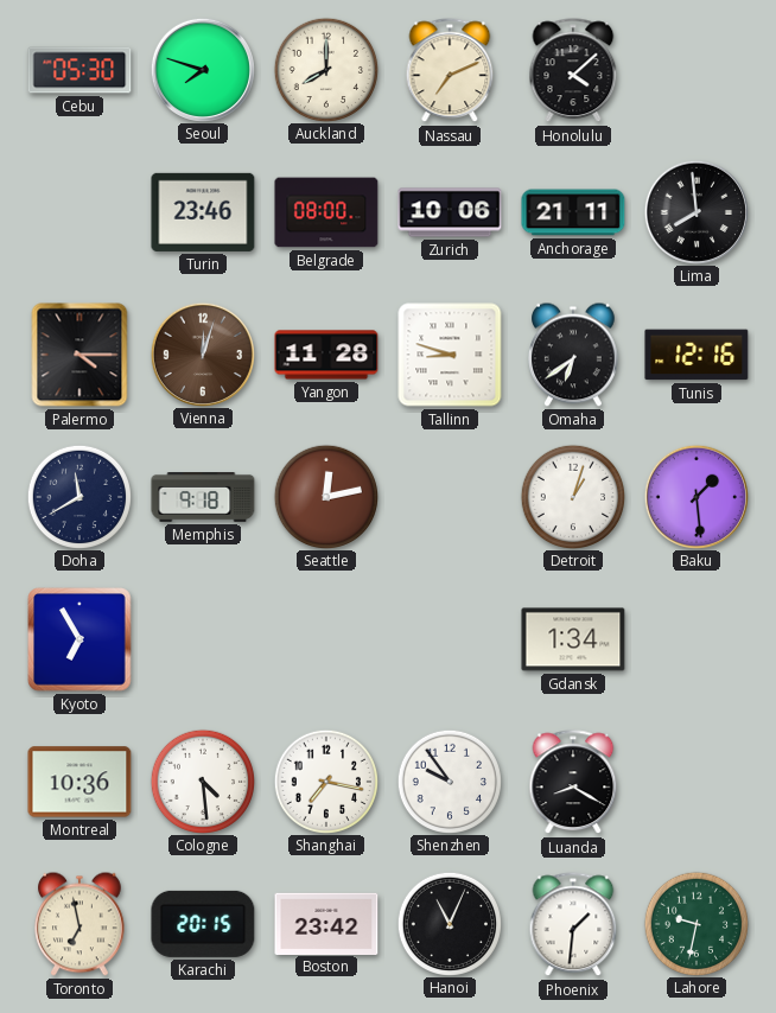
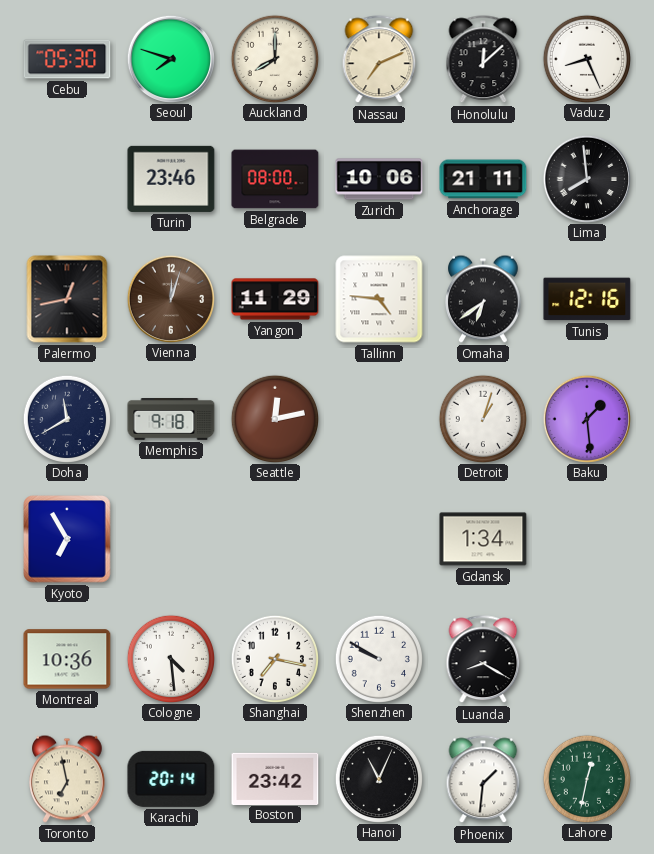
Honolulu: 4:08 -> 12:08 (483, 60)
Vaduz: none -> 8:26 (586, 58)
Palermo: 4:15 -> 12:43 (67, 299)
Yangon: 11:28 -> 11:29 (275, 299)
Tallinn: 8:48 -> 4:46 (379, 299)
Shenzhen: 9:54 -> 9:50 (378, 658)
Karachi: 20:15 -> 20:14 (171, 779)
Lahore: 9:32 -> 12:32 (586, 778)
